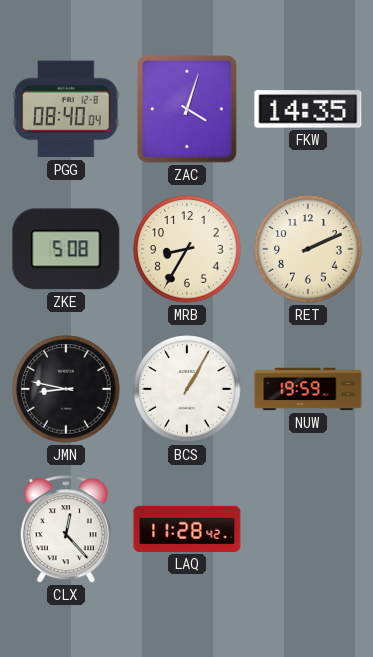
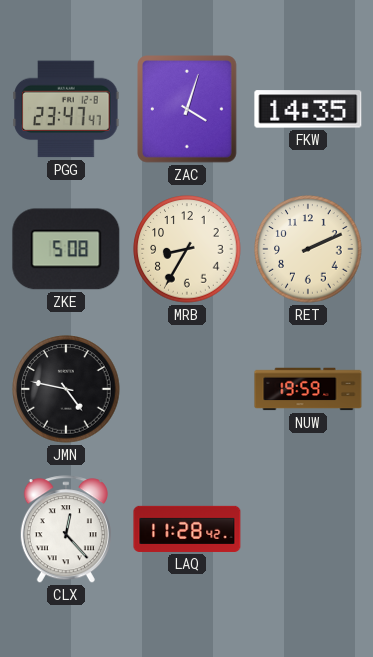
PGG: 08:40 -> 23:47 (66, 109)
JMN: 8:47 -> 4:47 (66, 389)
BCS: 1:05 -> none (187, 389)
